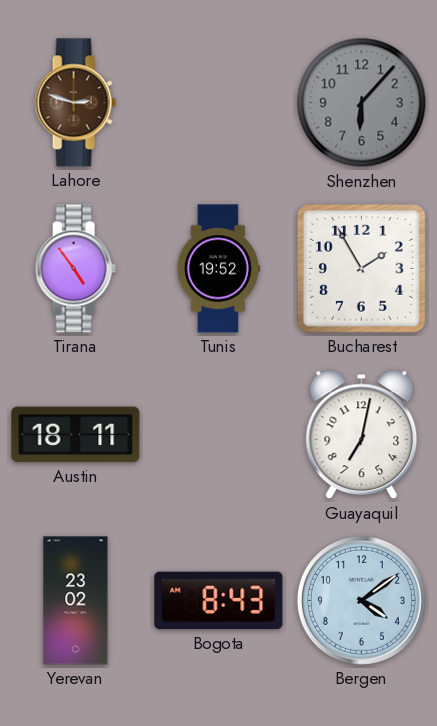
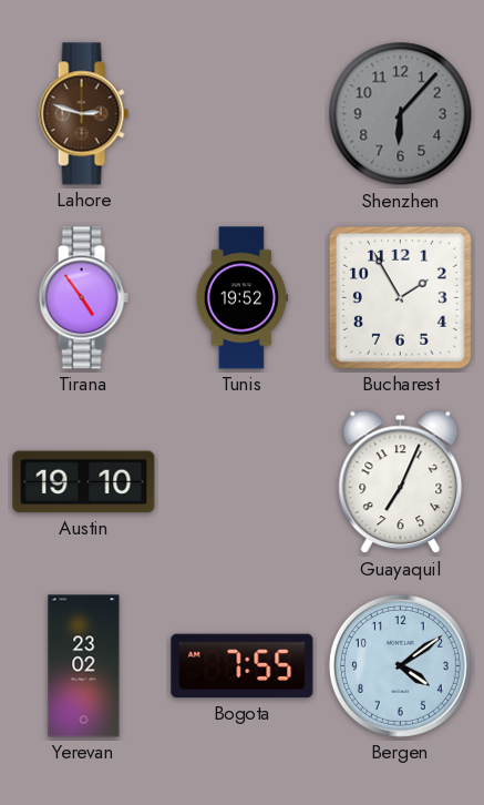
Austin: 18:11 -> 19:10 (84, 482)
Guayaquil: 7:02 -> 7:04 (401, 482)
Bogota: 8:43 -> 7:55 (243, 666)
